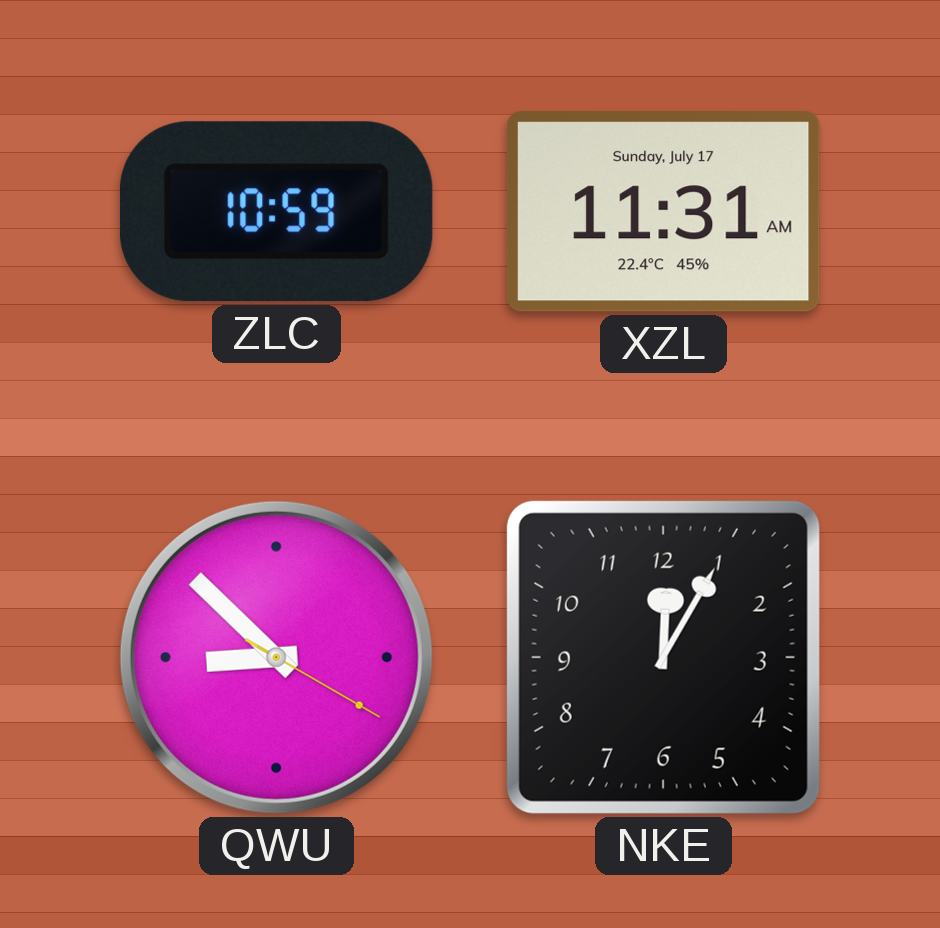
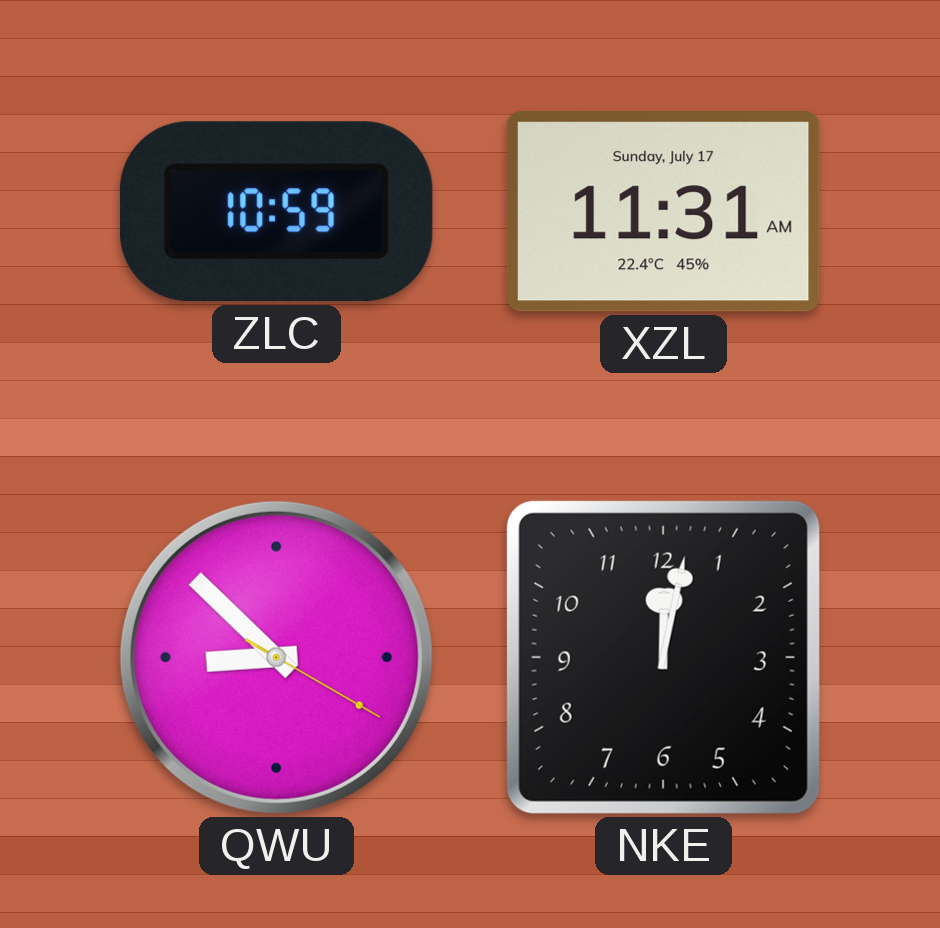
NKE: 12:05 -> 12:02 (663, 657)
